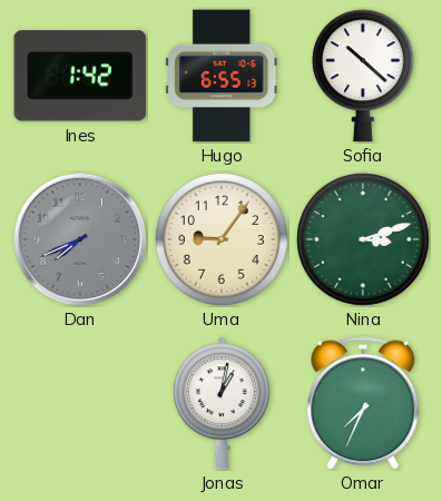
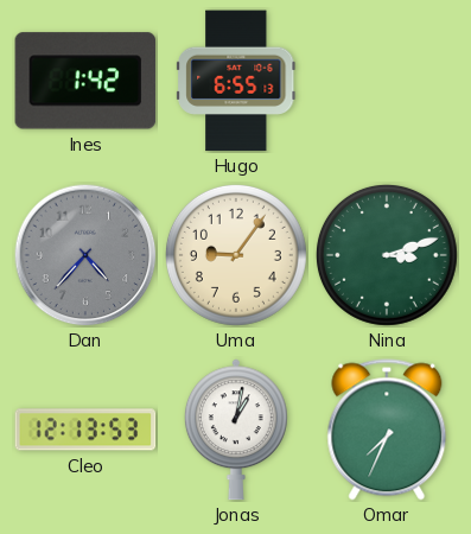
Sofia: 10:22 -> none (363, 76)
Dan: 7:41 -> 4:37 (85, 255)
Cleo: none -> 12:13 (85, 430)
